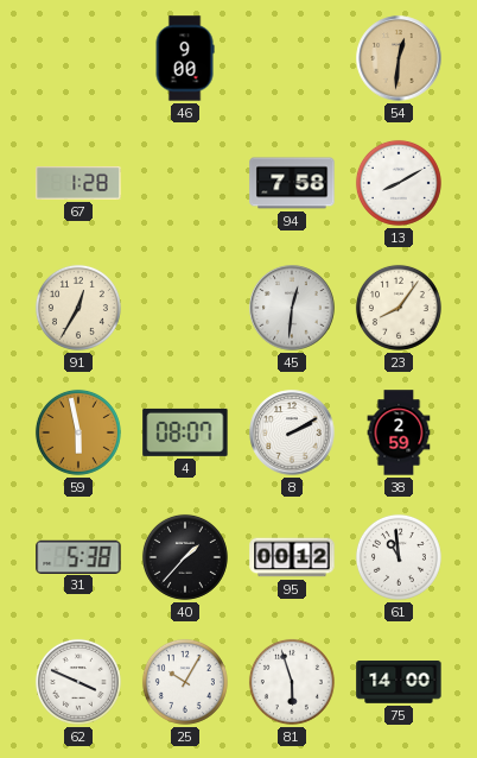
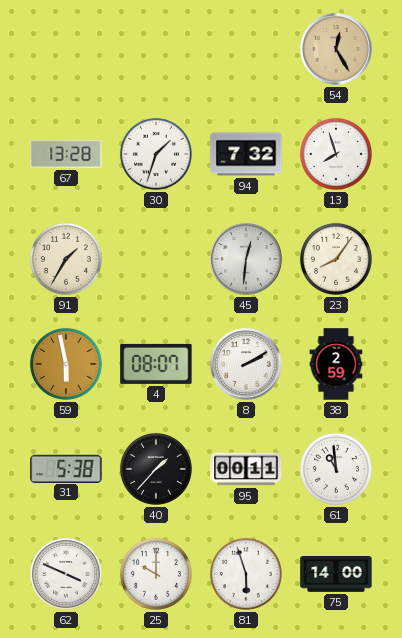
46: 9:00 -> none (185, 58)
54: 12:31 -> 12:25 (336, 49)
67: 1:28 -> 13:28 (66, 154)
30: none -> 1:33 (156, 154)
94: 7:58 -> 7:32 (246, 154)
13: 8:10 -> 7:57 (336, 154)
91: 12:35 -> 1:35 (66, 259)
95: 00:12 -> 00:11 (246, 469)
25: 10:05 -> 10:00 (156, 574)
